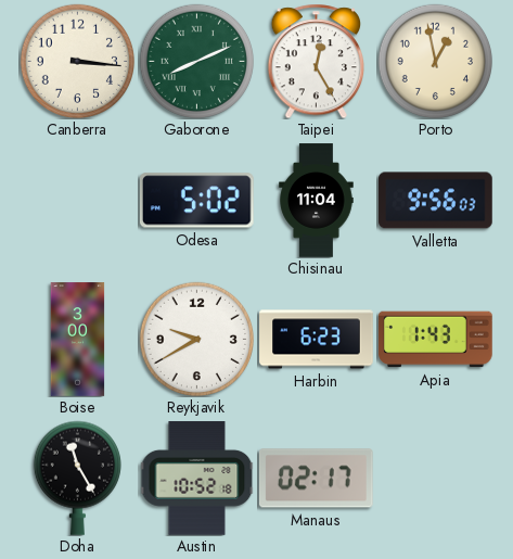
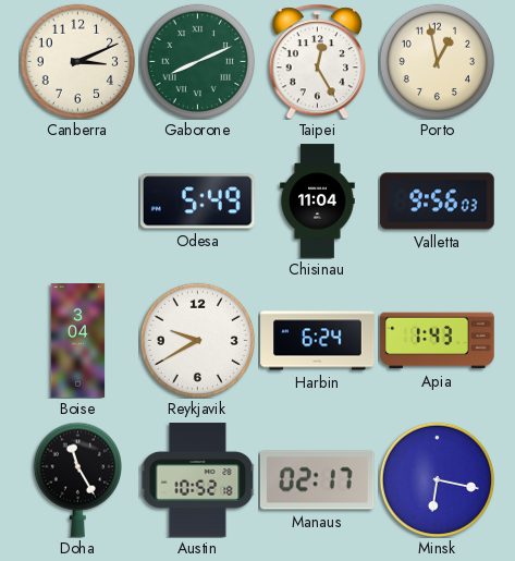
Canberra: 3:16 -> 3:11 (77, 61)
Odesa: 5:02 -> 5:49 (197, 202)
Boise: 3:00 -> 3:04 (78, 341)
Harbin: 6:23 -> 6:24 (318, 341)
Minsk: none -> 6:17 (437, 479)
